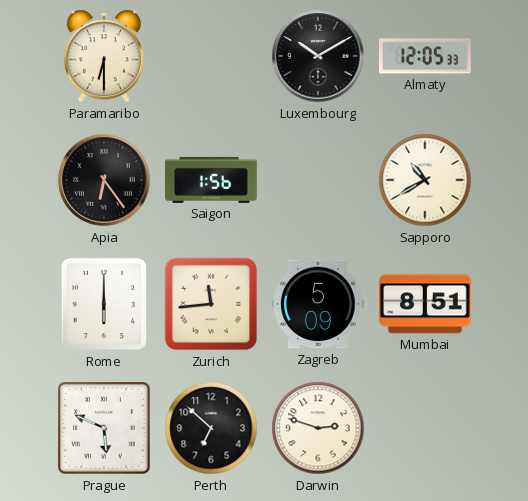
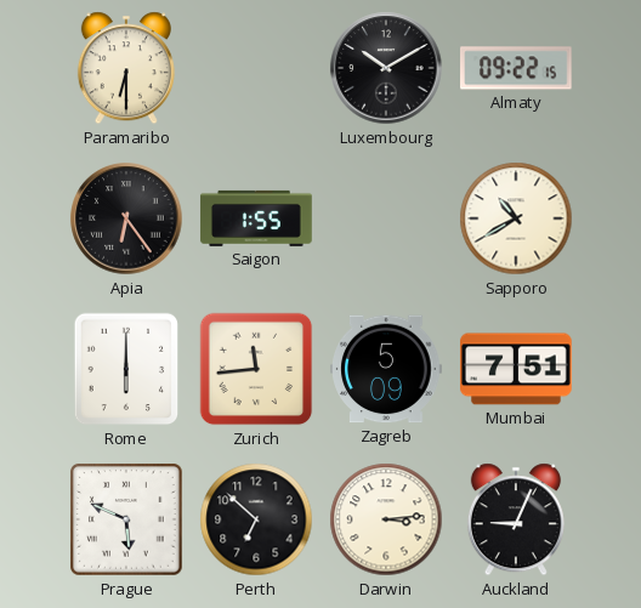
Almaty: 12:05 -> 09:22 (517, 68)
Saigon: 1:56 -> 1:55 (256, 218)
Mumbai: 8:51 -> 7:51 (517, 369)
Darwin: 2:48 -> 3:14 (386, 519)
Auckland: none -> 9:04 (516, 519)
